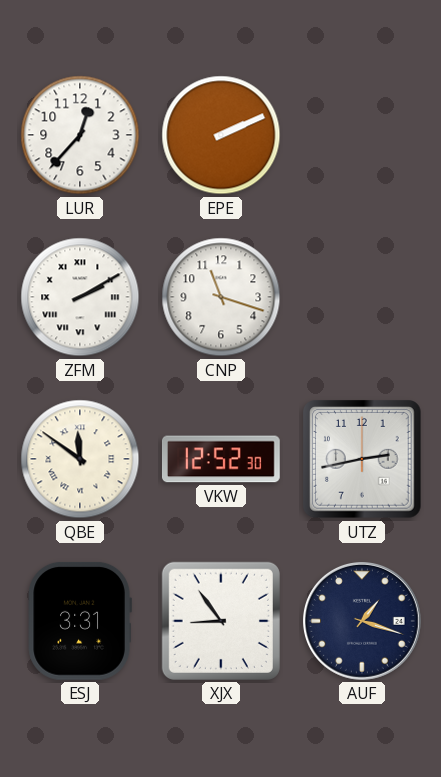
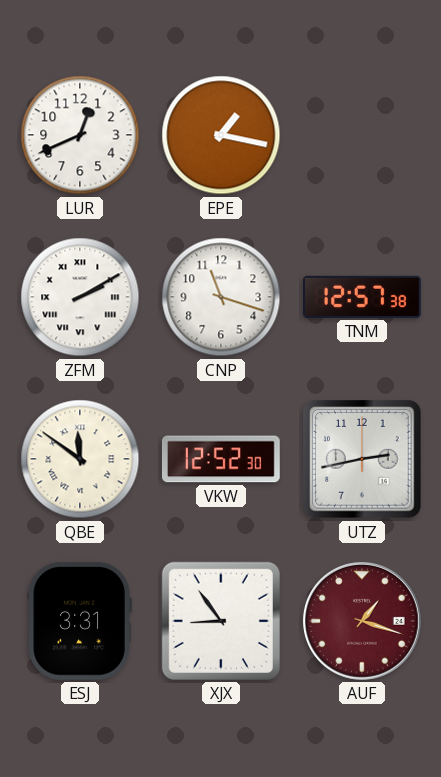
LUR: 12:37 -> 12:41 (80, 135)
EPE: 2:11 -> 1:17 (221, 135)
TNM: none -> 12:57 (363, 297)
AUF dial: navy -> burgundy (363, 622)
